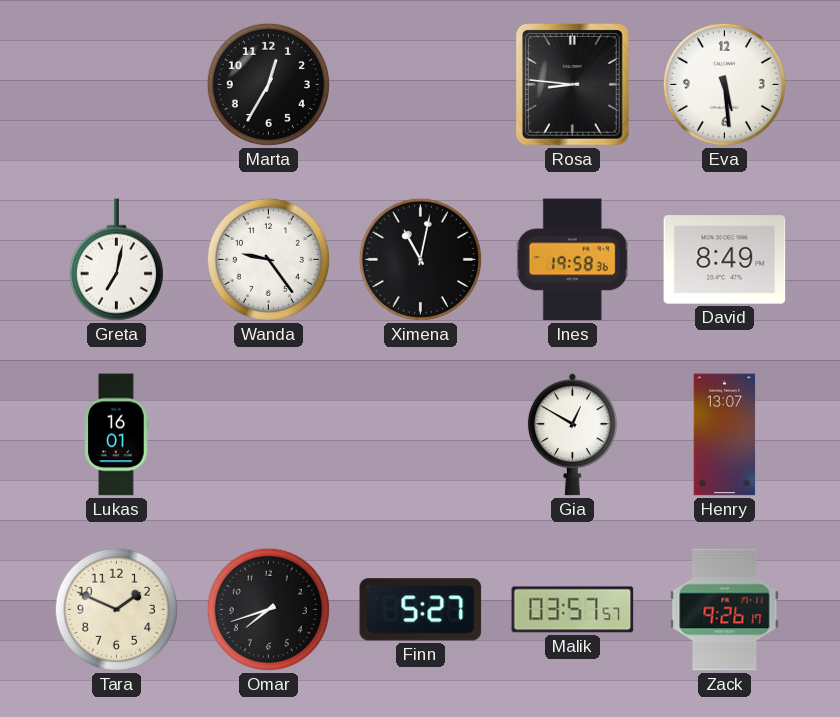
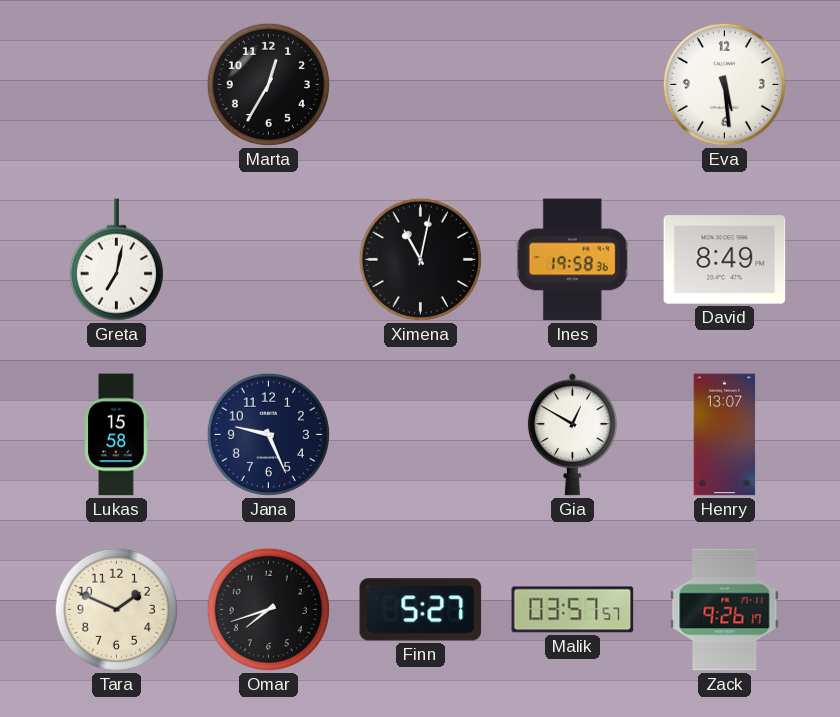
Rosa: 8:46 -> none (573, 85)
Wanda: 9:24 -> none (268, 259)
Lukas: 16:01 -> 15:58 (117, 435)
Jana: none -> 9:26 (268, 434)
